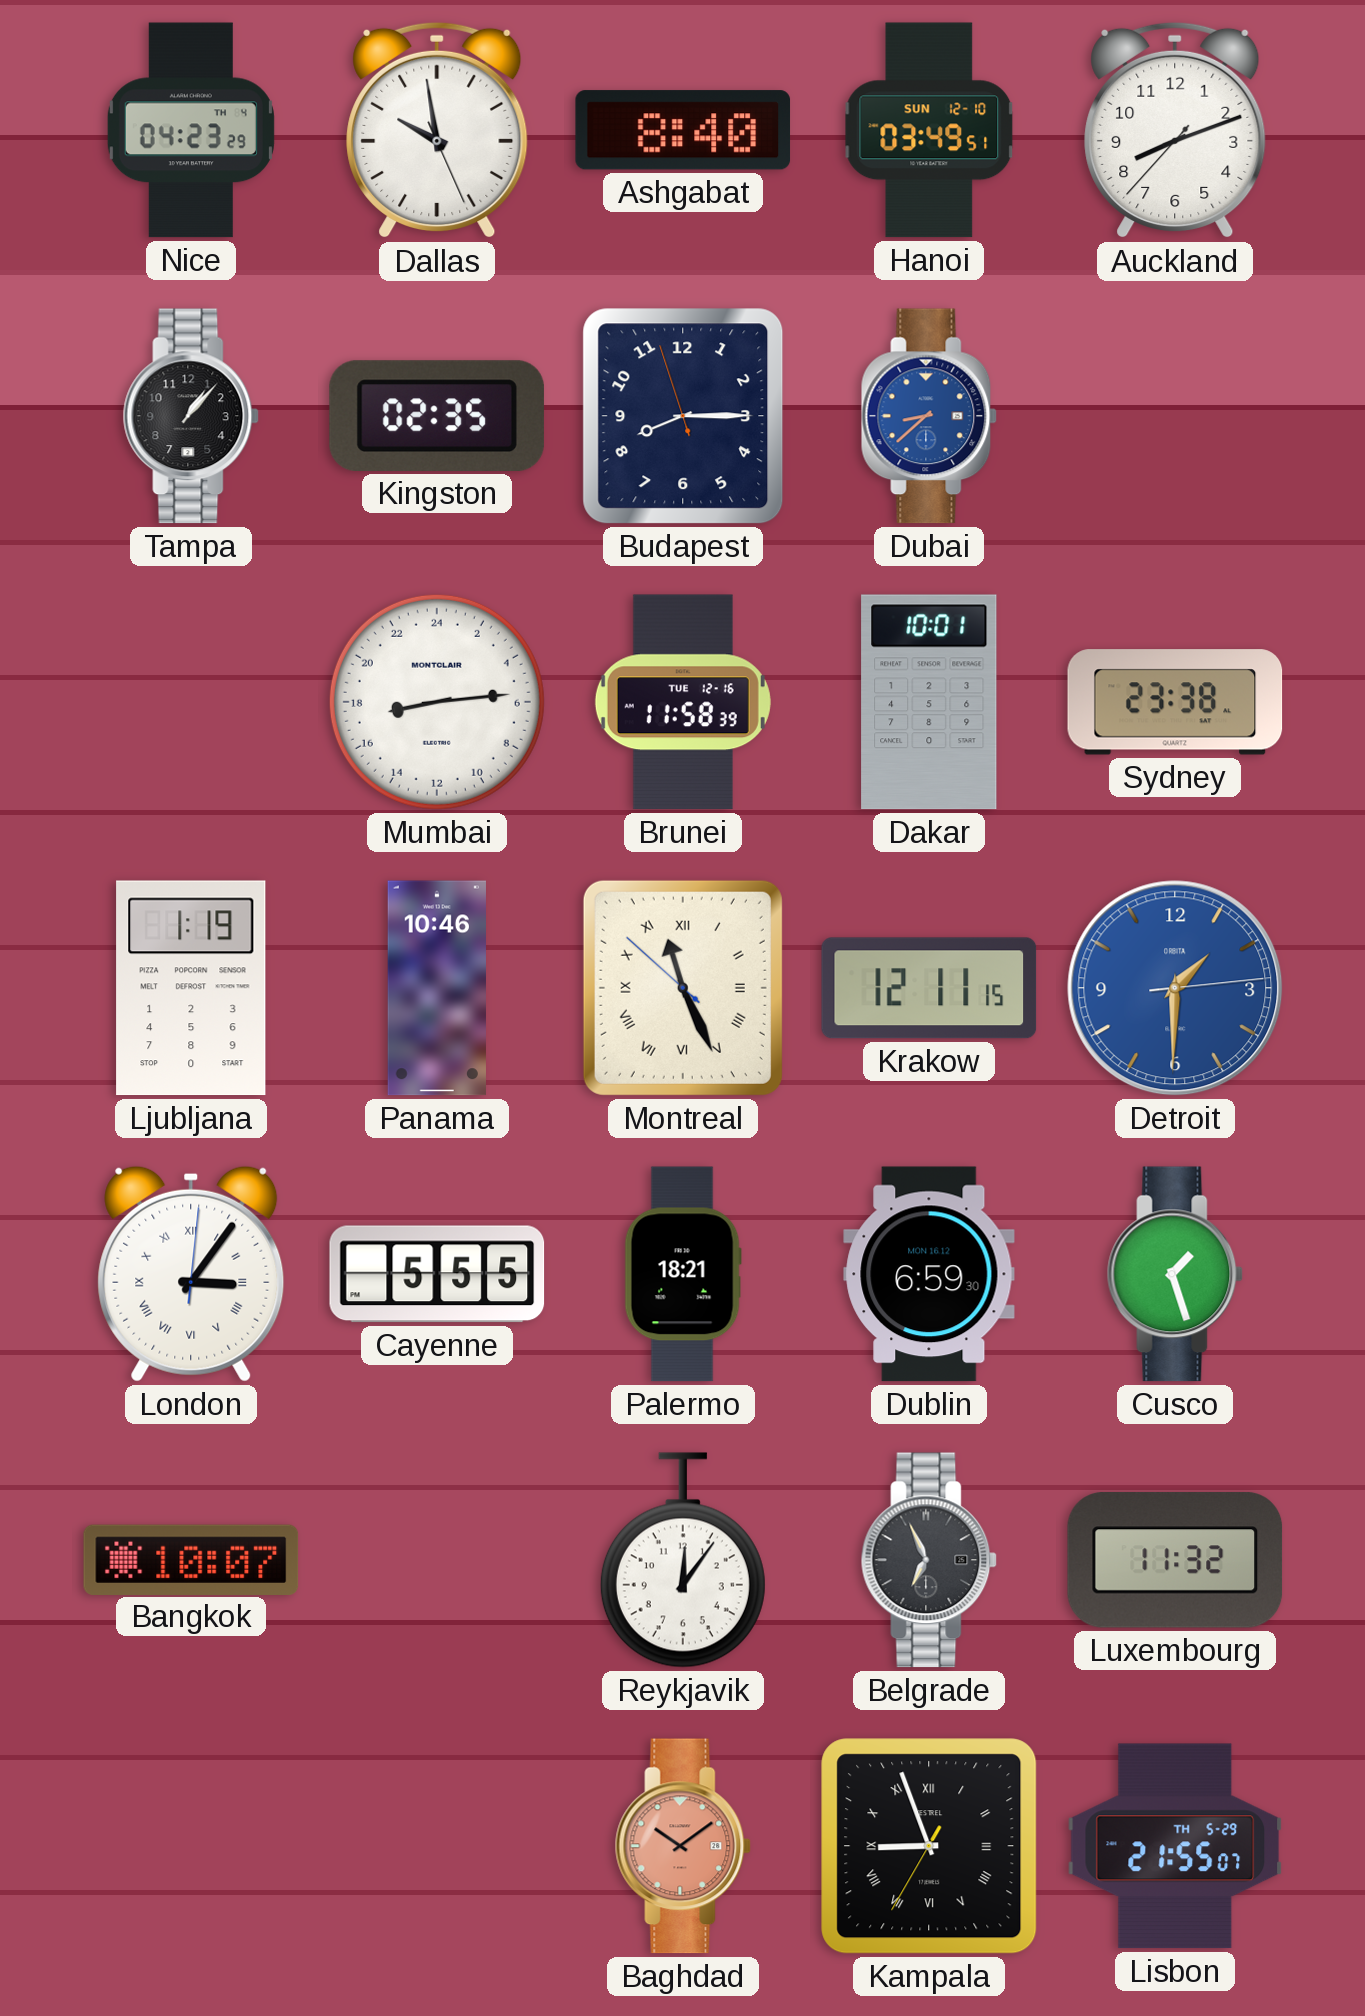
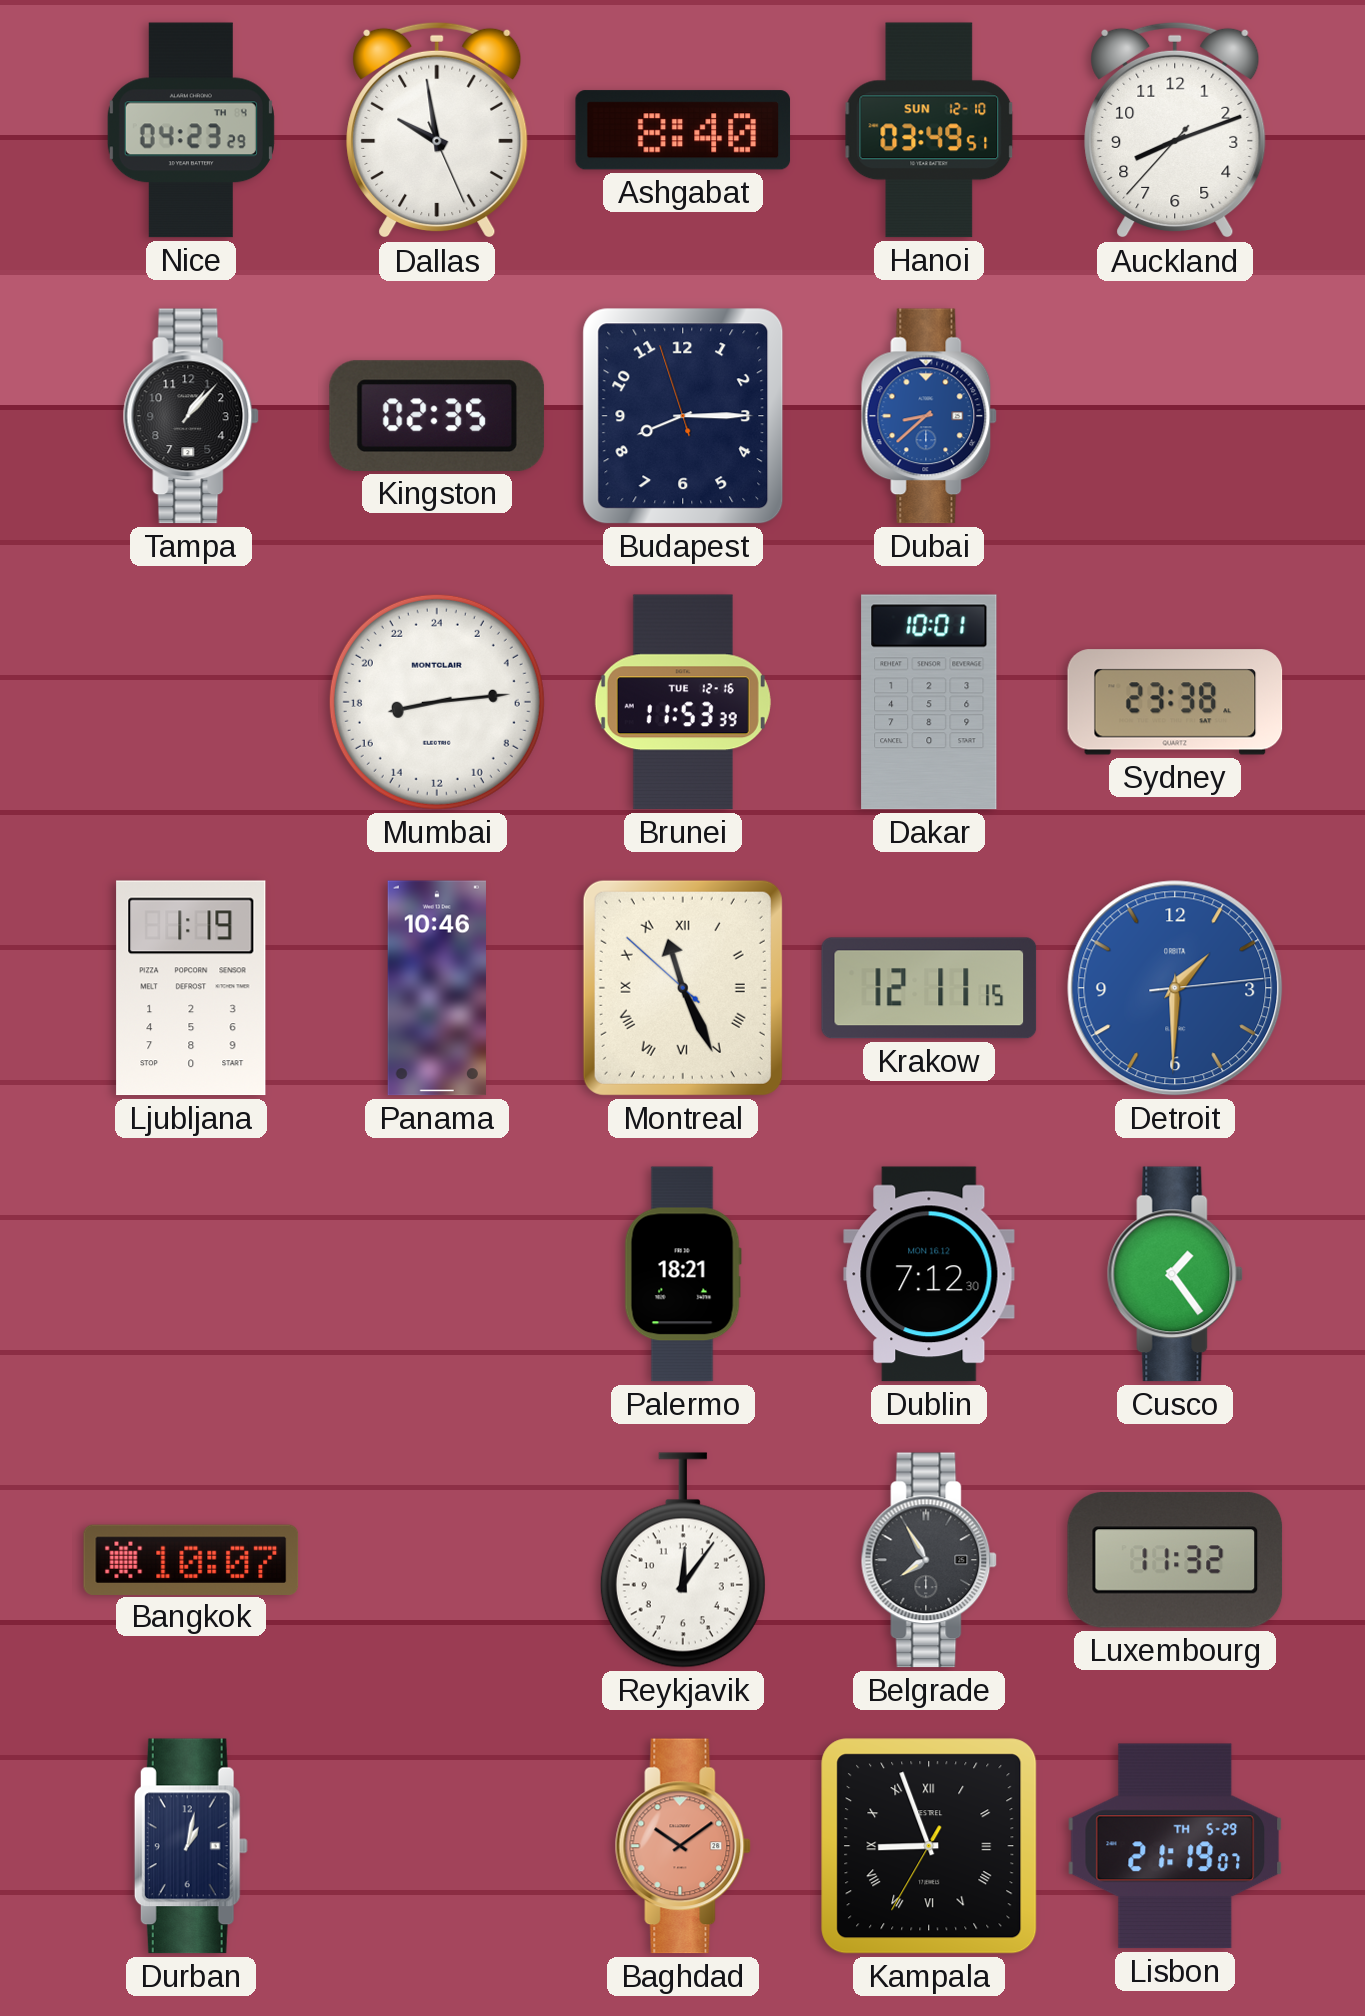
Brunei: 11:58 -> 11:53 (683, 702)
London: 3:06 -> none (191, 1274)
Cayenne: 5:55 -> none (437, 1274)
Dublin: 6:59 -> 7:12 (929, 1274)
Cusco: 1:27 -> 1:24 (1175, 1274)
Belgrade: 6:56 -> 7:55 (929, 1560)
Durban: none -> 1:02 (191, 1846)
Lisbon: 21:55 -> 21:19 (1175, 1846)
